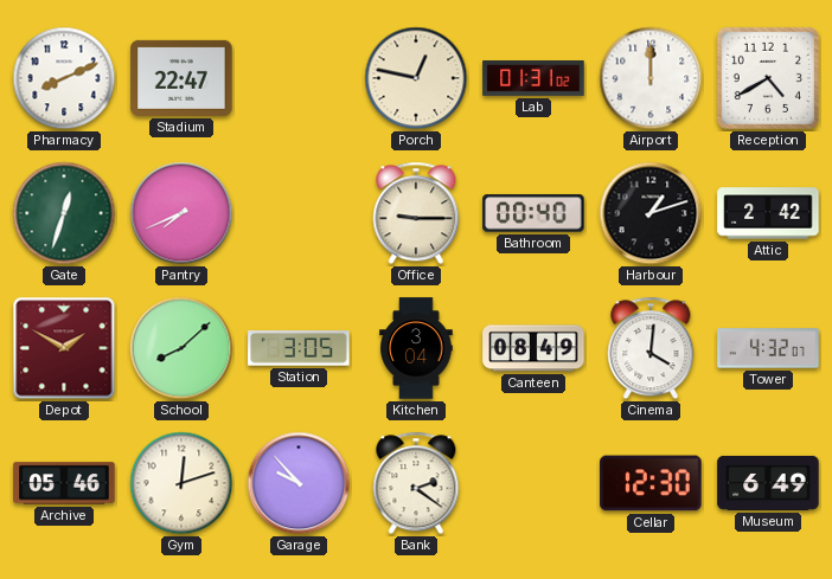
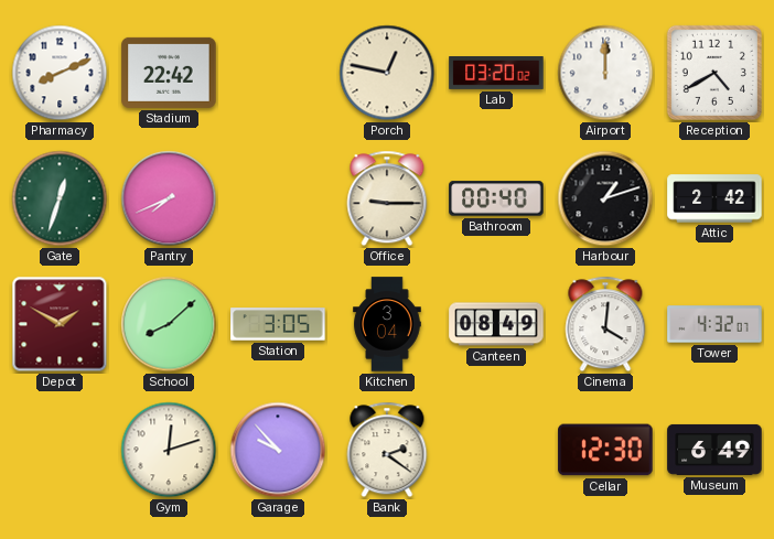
Stadium: 22:47 -> 22:42 (169, 73)
Lab: 01:31 -> 03:20 (496, 74)
Archive: 05:46 -> none (64, 483)
